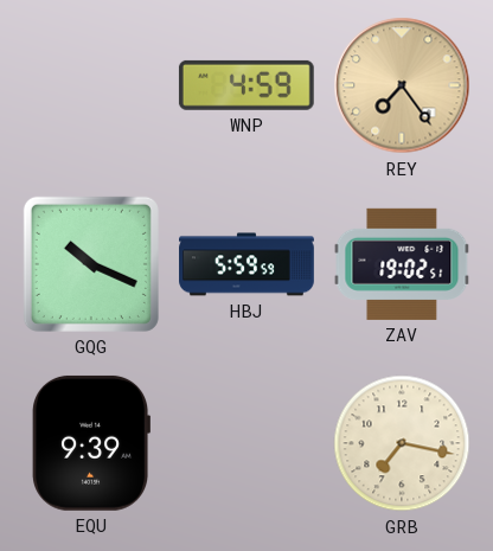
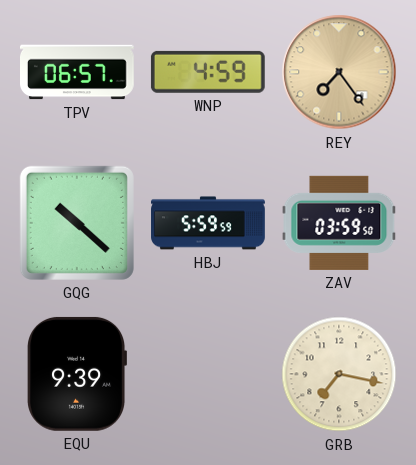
TPV: none -> 06:57 (78, 72)
GQG: 10:19 -> 10:22 (77, 223)
ZAV: 19:02 -> 03:59 (339, 223)
